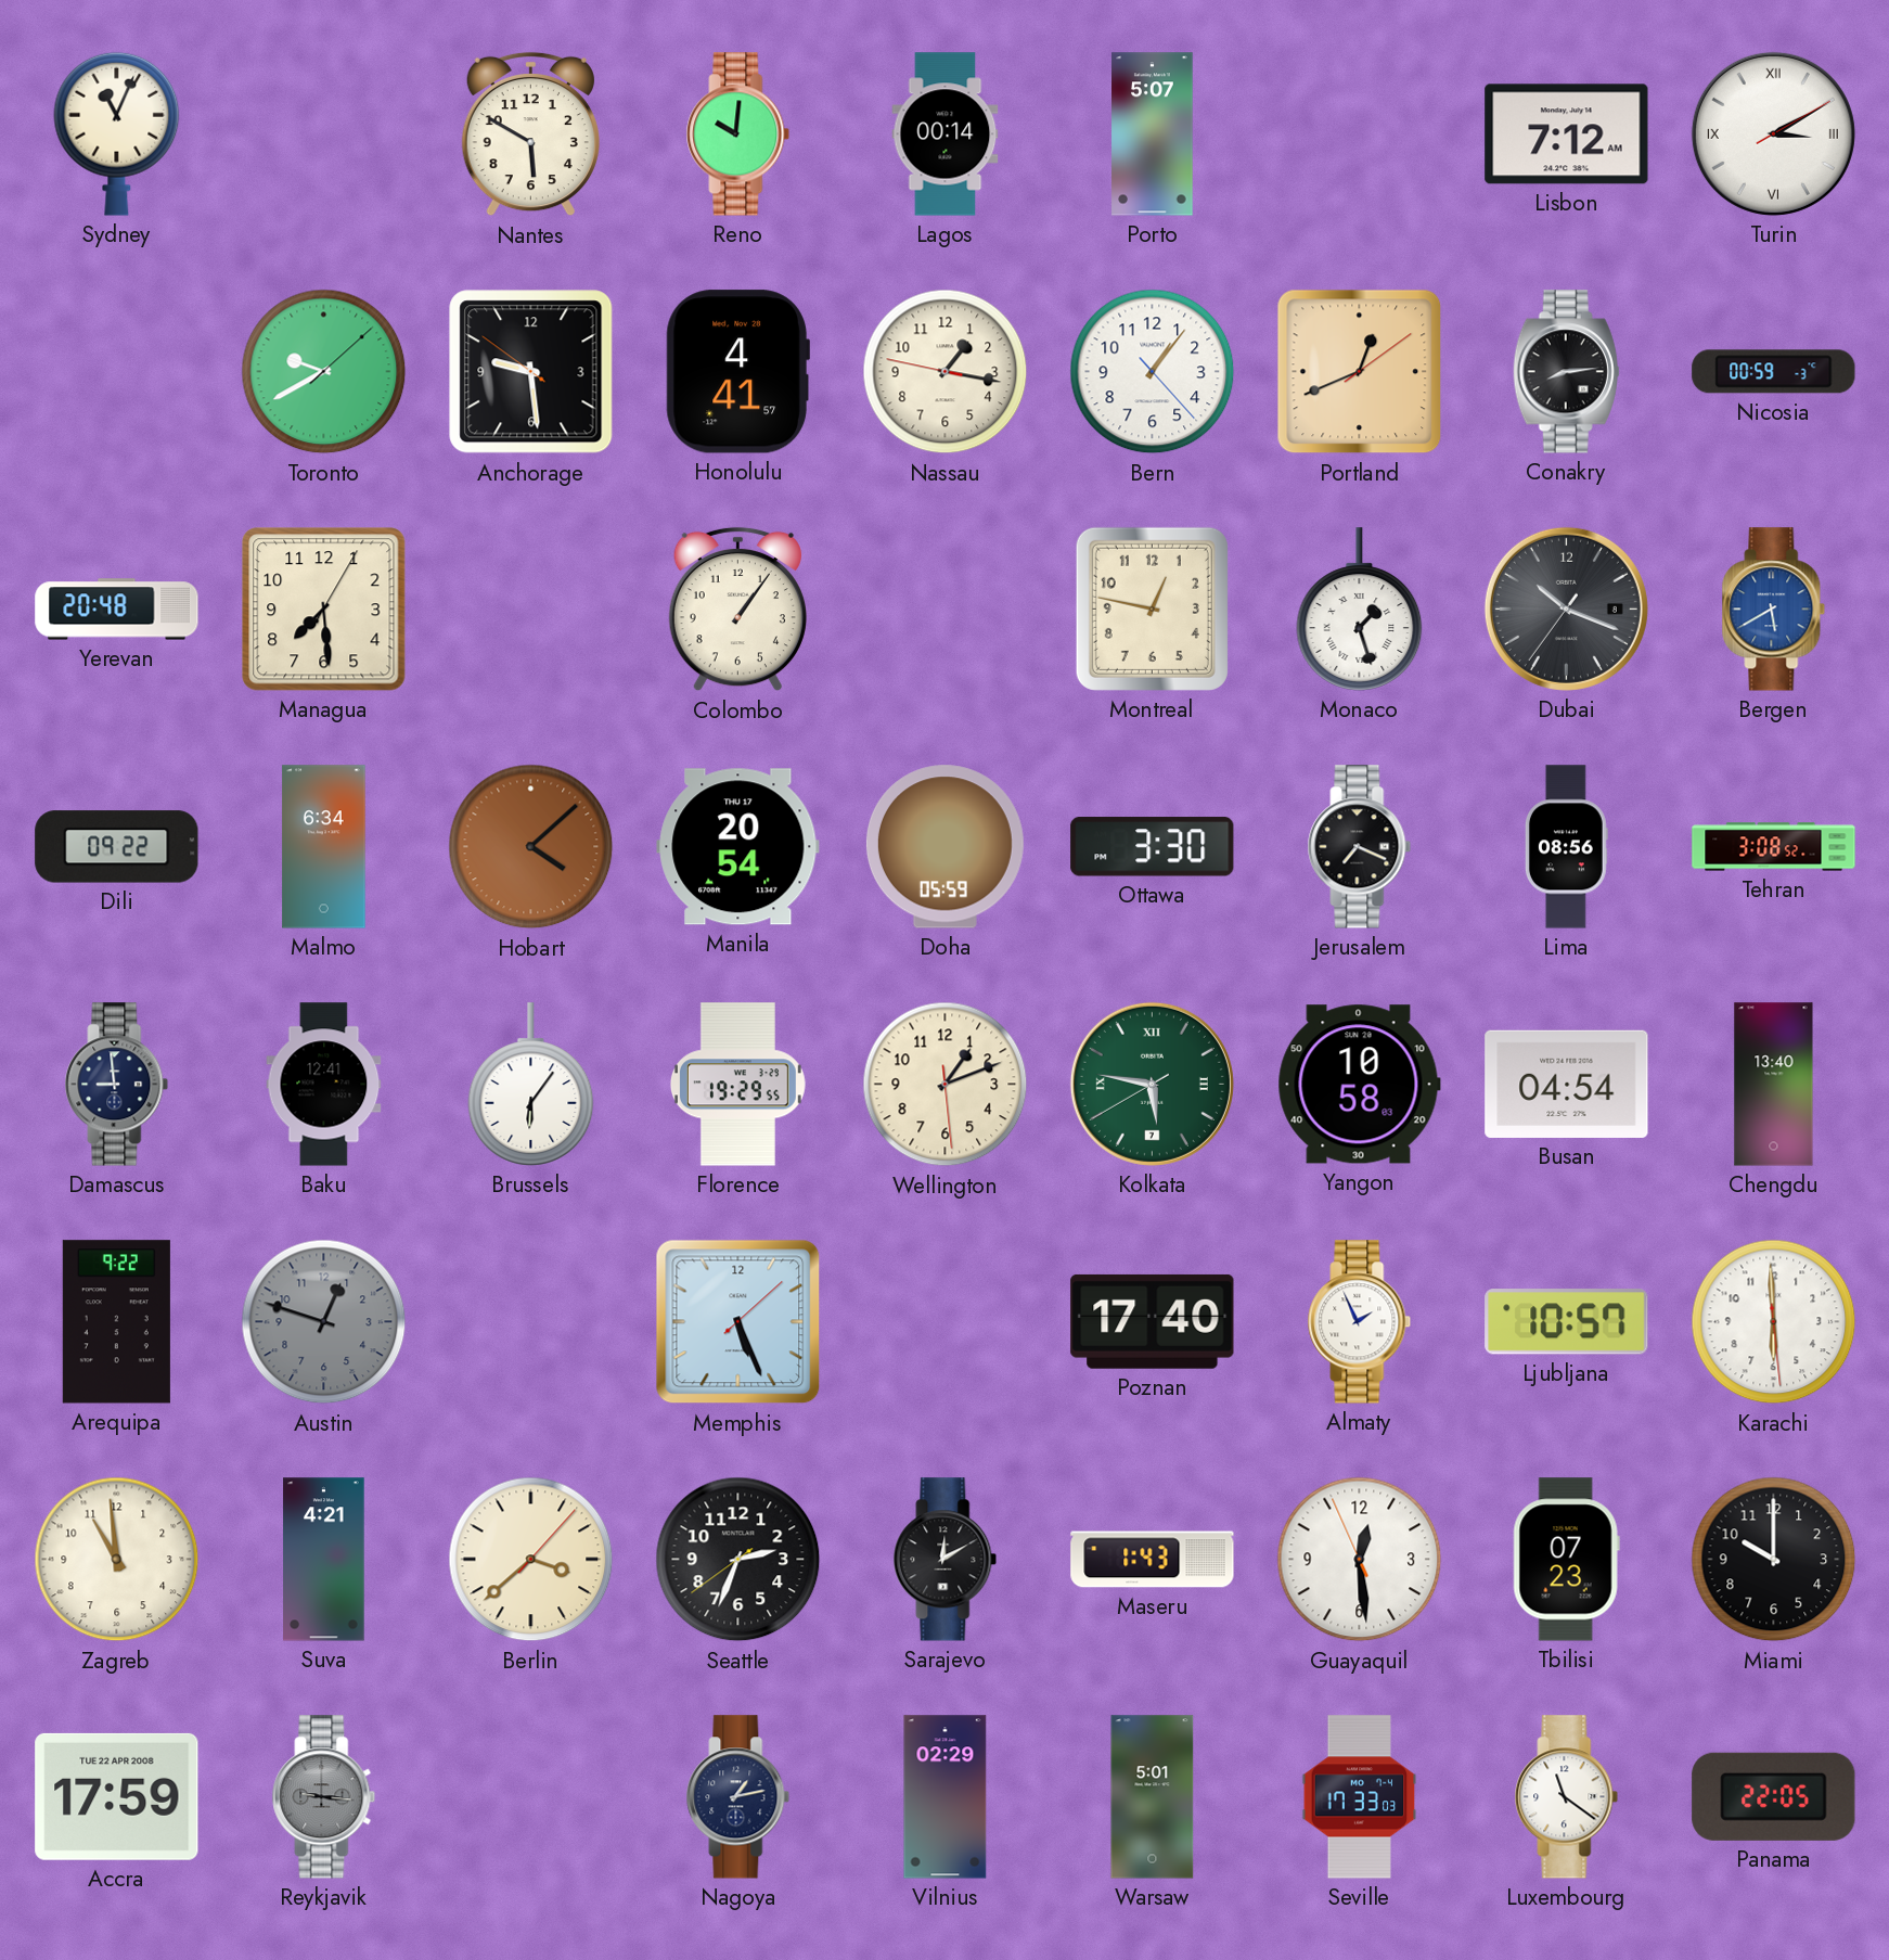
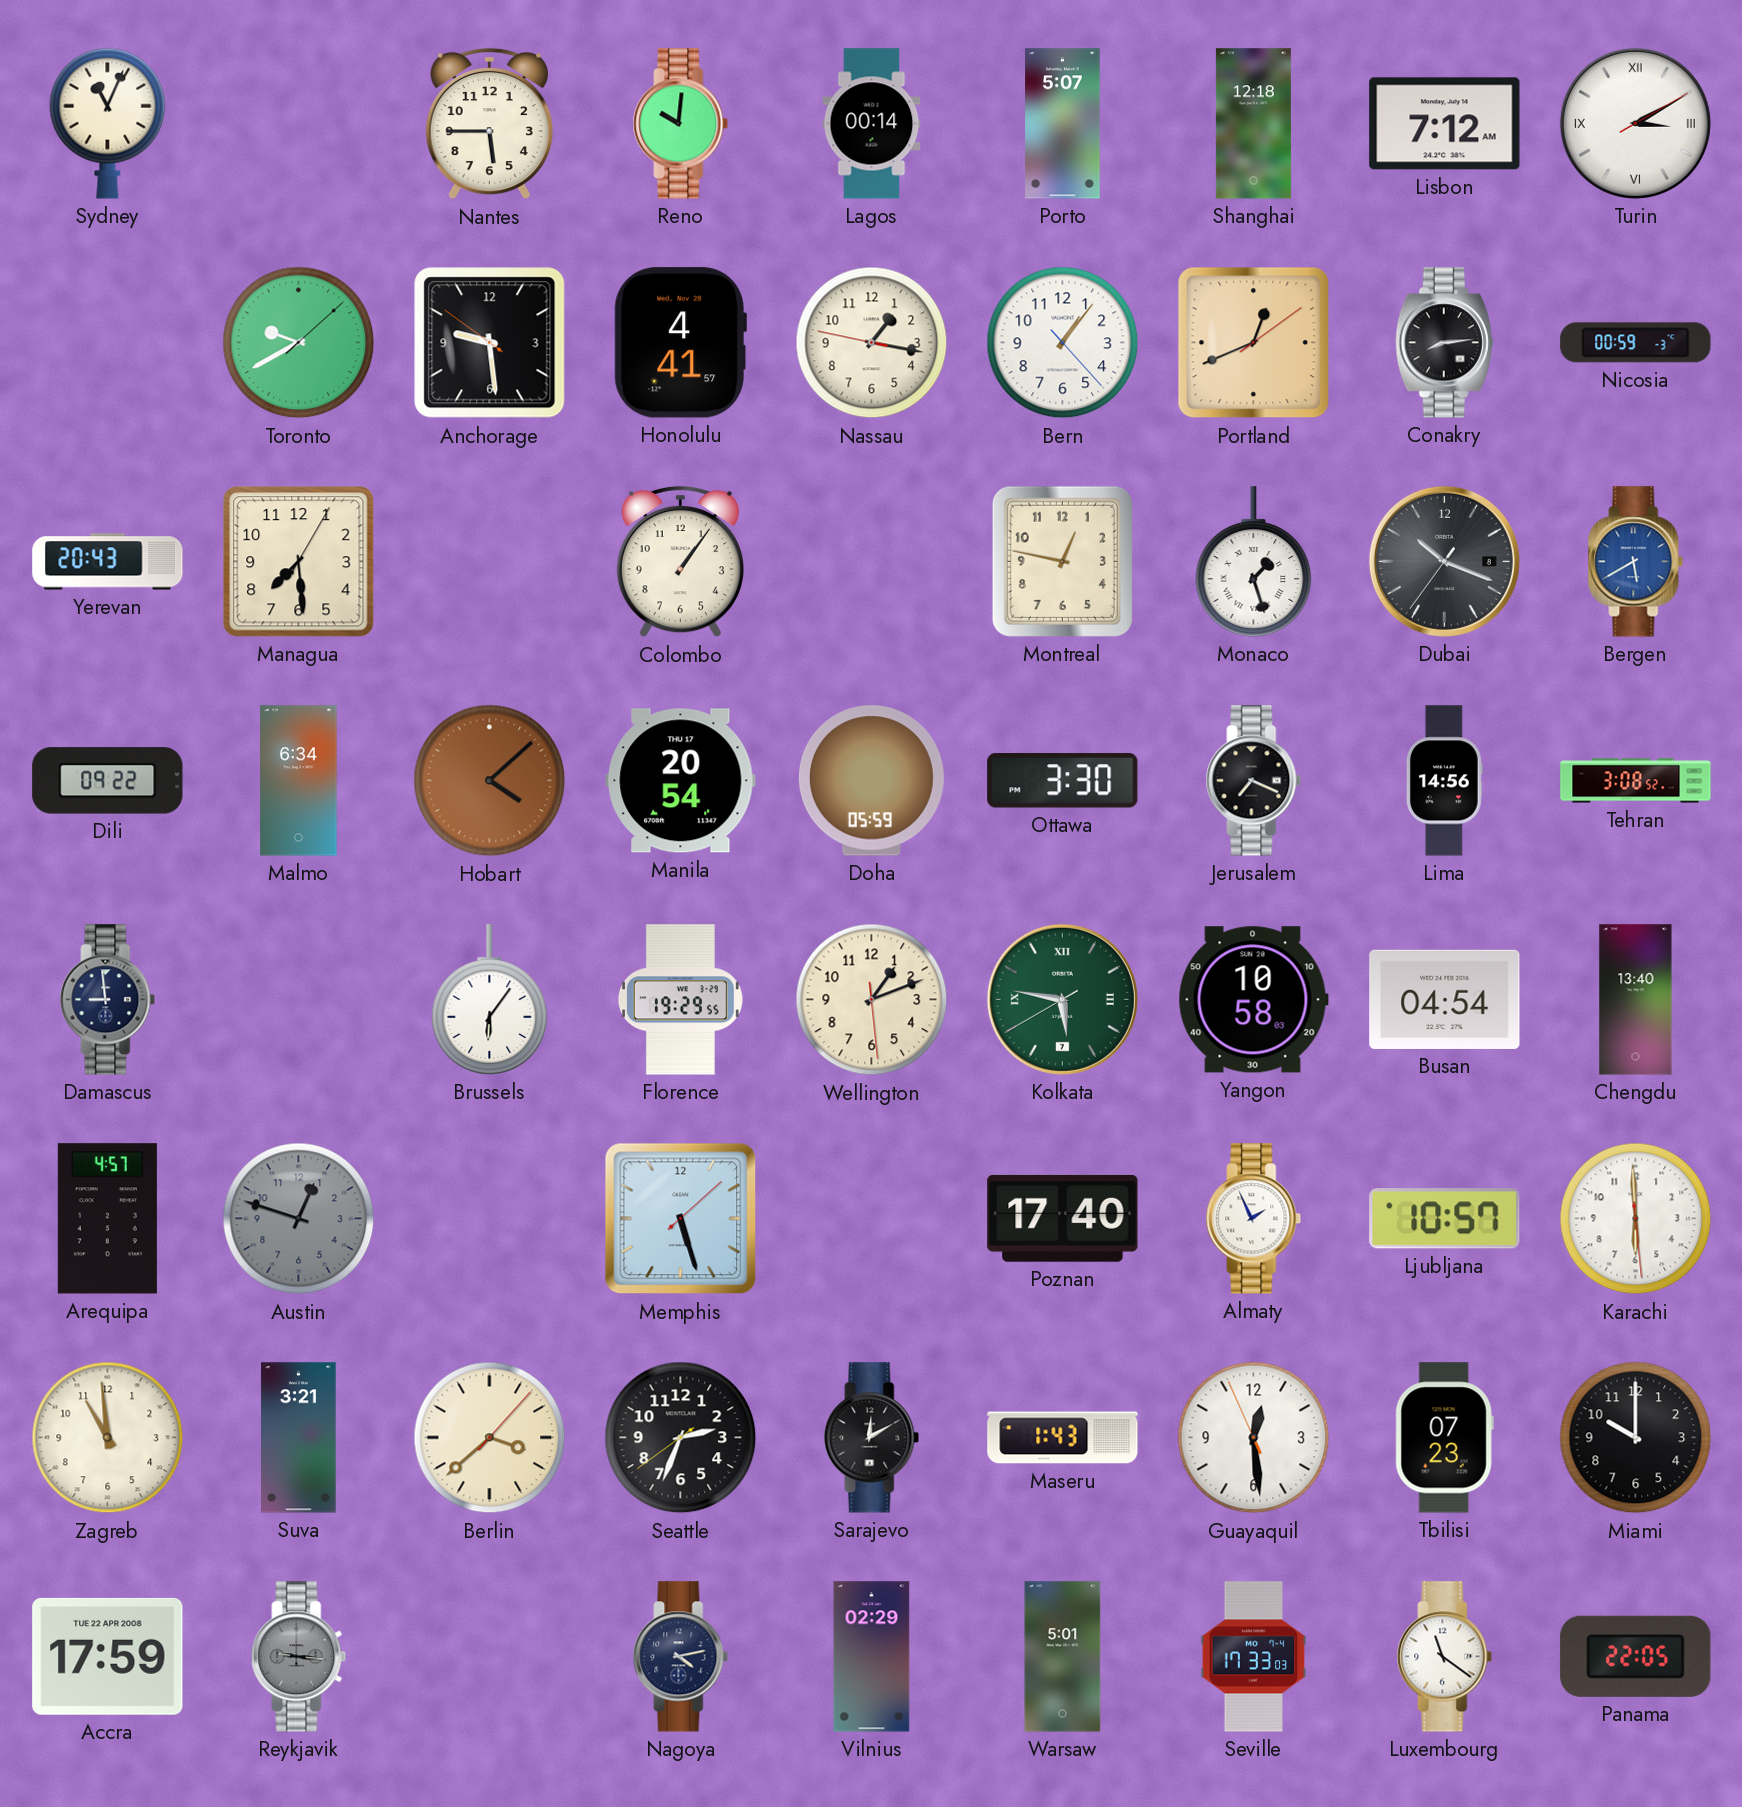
Nantes: 5:50 -> 5:45 (489, 124)
Shanghai: none -> 12:18 (1253, 124)
Yerevan: 20:48 -> 20:43 (108, 562)
Lima: 08:56 -> 14:56 (1444, 781)
Baku: 12:41 -> none (324, 1085)
Arequipa: 9:22 -> 4:57 (107, 1219)
Memphis: 5:26 -> 5:27 (681, 1219)
Suva: 4:21 -> 3:21 (299, 1438)
Nagoya: 1:13 -> 4:13 (681, 1657)
